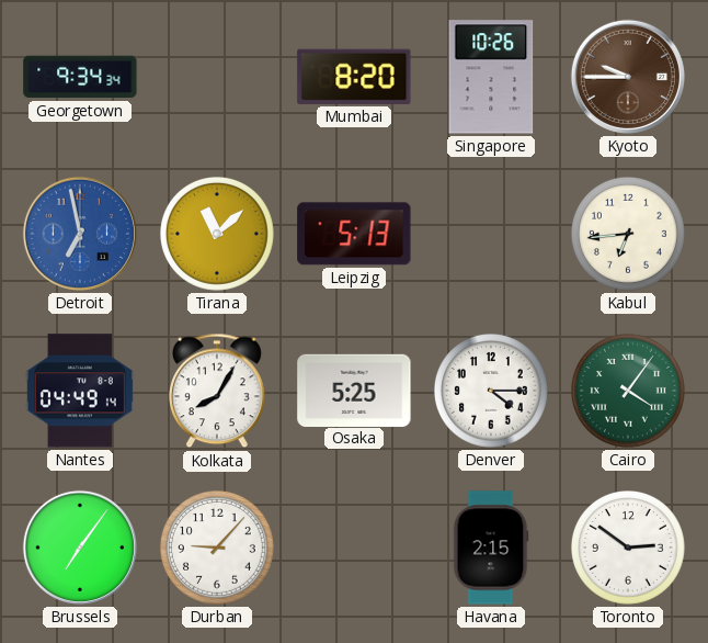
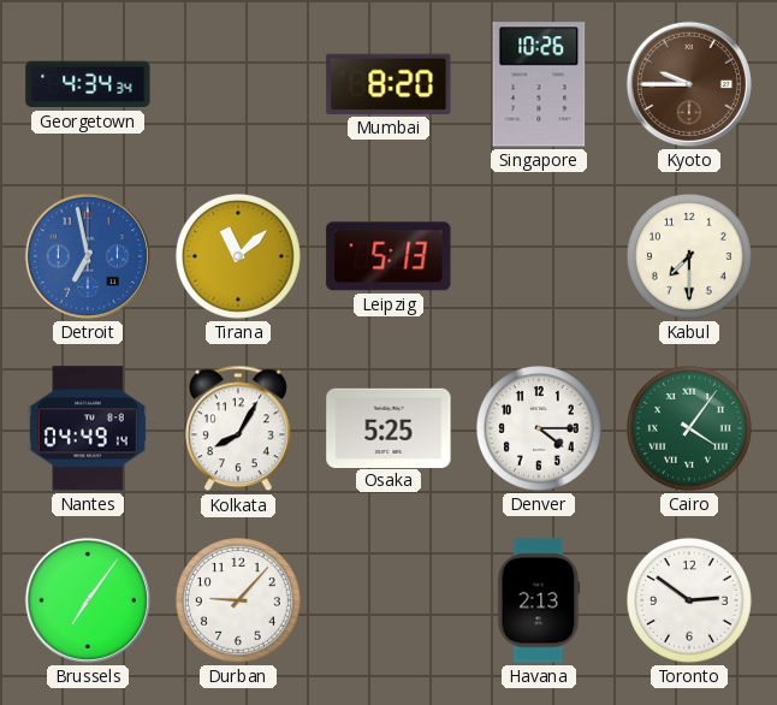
Georgetown: 9:34 -> 4:34 (88, 84)
Kabul: 6:44 -> 7:30 (690, 257)
Havana: 2:15 -> 2:13 (539, 600)
